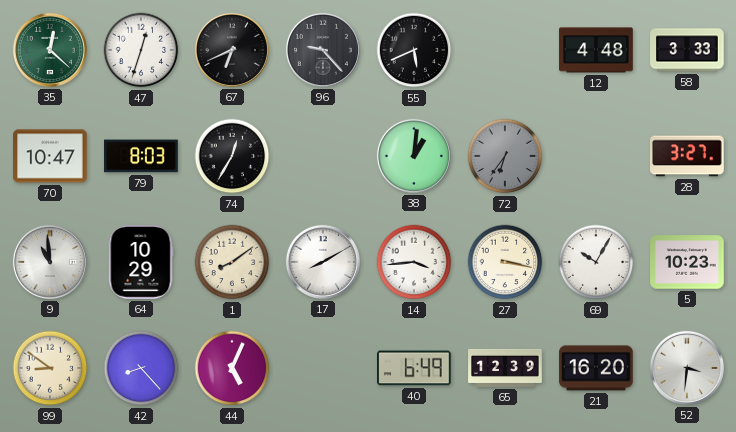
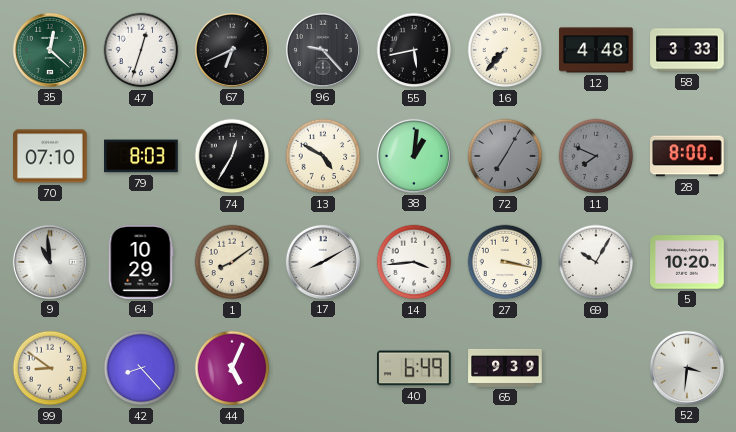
55: 5:41 -> 5:43 (414, 50)
16: none -> 7:37 (505, 50)
70: 10:47 -> 07:10 (50, 156)
13: none -> 4:50 (323, 156)
72: 6:36 -> 7:05 (505, 156)
11: none -> 7:49 (596, 156)
28: 3:27 -> 8:00 (687, 156)
5: 10:23 -> 10:20 (687, 262)
65: 12:39 -> 9:39 (505, 368)
21: 16:20 -> none (596, 368)
